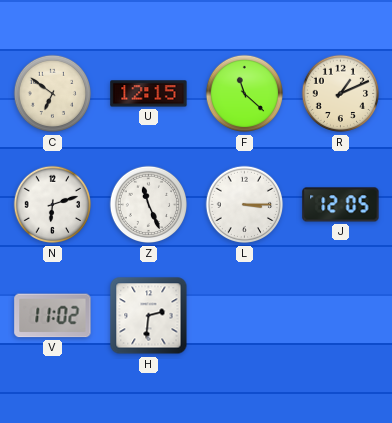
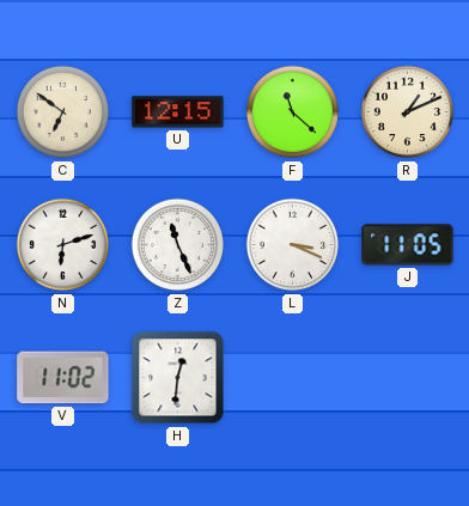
L: 3:15 -> 3:19 (293, 245)
J: 12:05 -> 11:05 (408, 245)
H: 2:31 -> 12:31 (178, 378)
